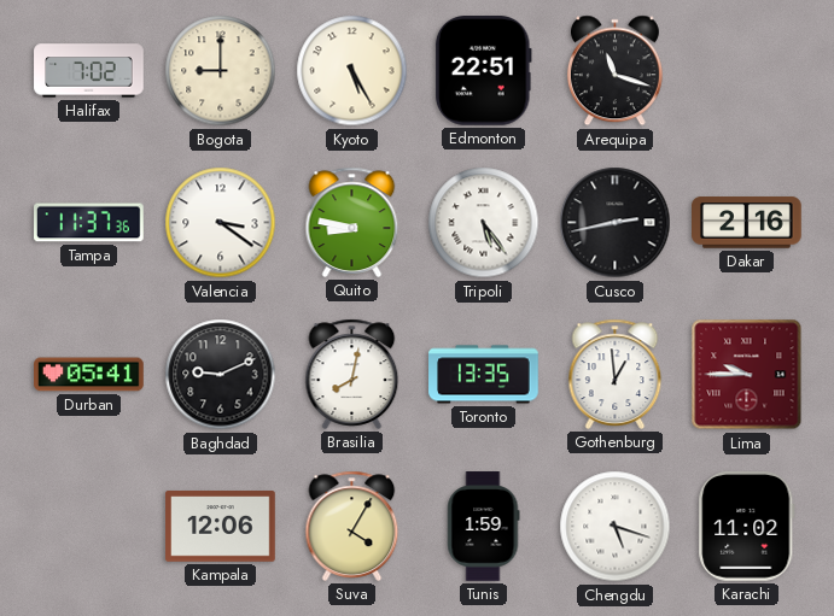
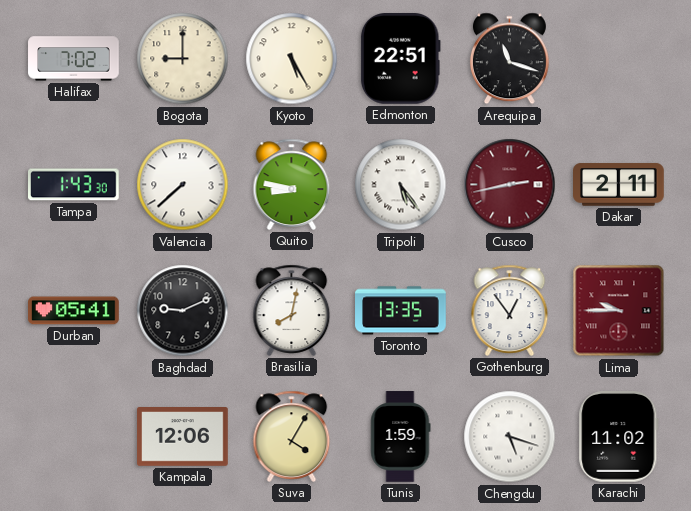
Tampa: 11:37 -> 1:43 (74, 185)
Valencia: 3:21 -> 7:38 (183, 185)
Cusco dial: black -> burgundy (510, 185)
Dakar: 2:16 -> 2:11 (619, 185)
Gothenburg: 12:59 -> 12:54 (510, 310)
